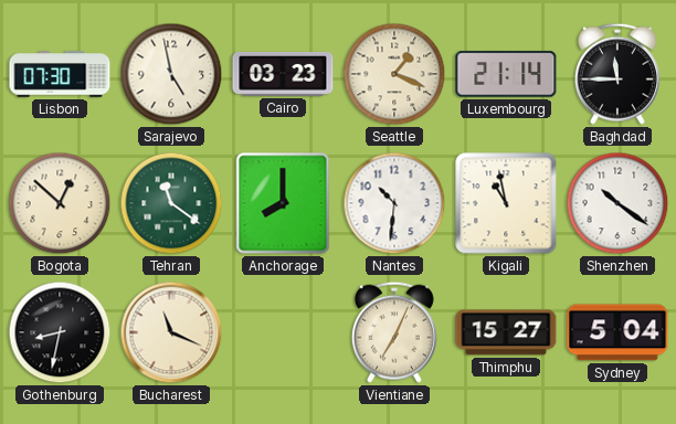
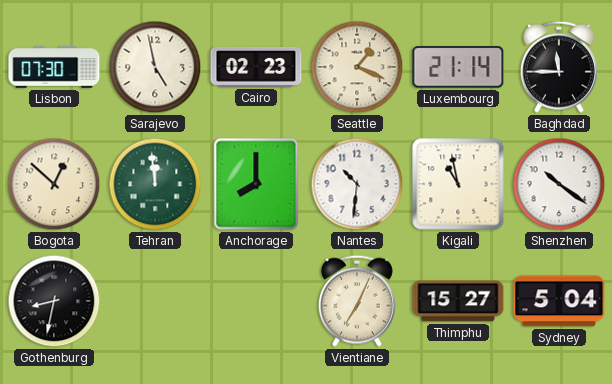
Cairo: 03:23 -> 02:23 (256, 67)
Tehran: 11:21 -> 11:59 (155, 184)
Bucharest: 11:19 -> none (171, 332)
